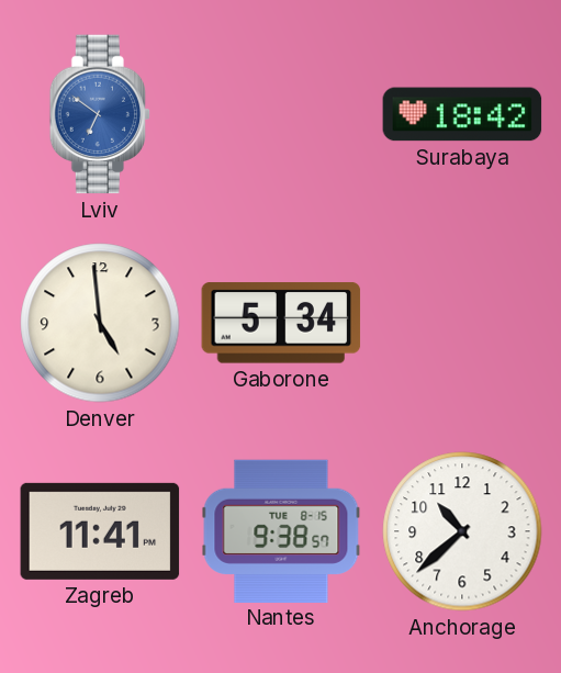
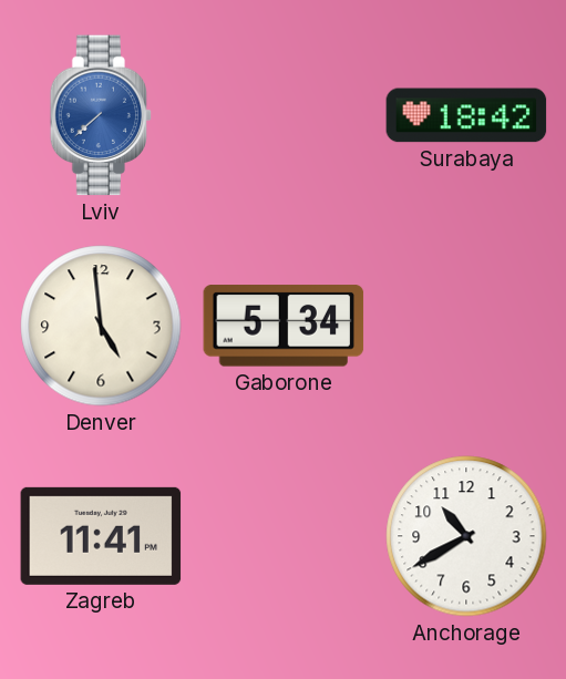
Lviv: 6:51 -> 7:38 (101, 115)
Nantes: 9:38 -> none (281, 530)
Anchorage: 10:38 -> 10:40 (466, 536)
